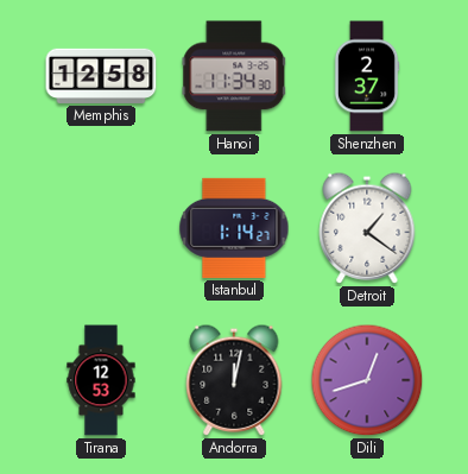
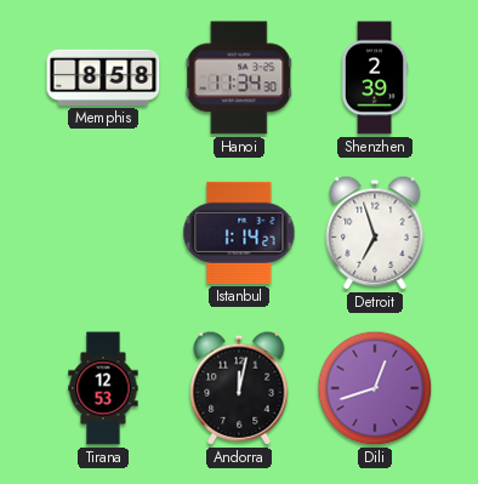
Memphis: 12:58 -> 8:58 (103, 78)
Shenzhen: 2:37 -> 2:39 (375, 78)
Detroit: 1:21 -> 6:57 (375, 233)
